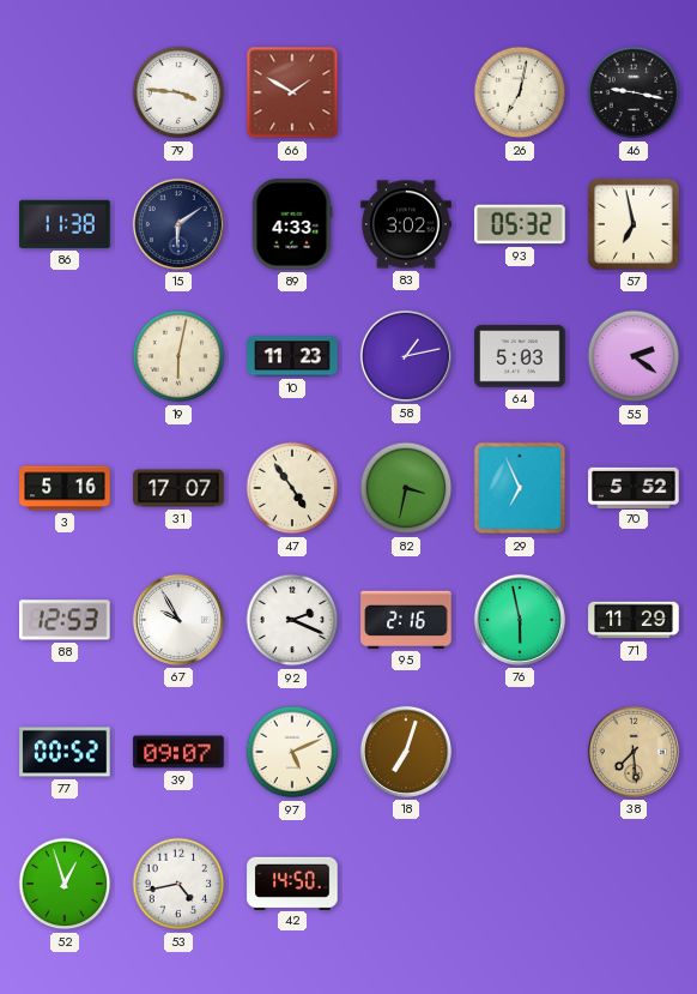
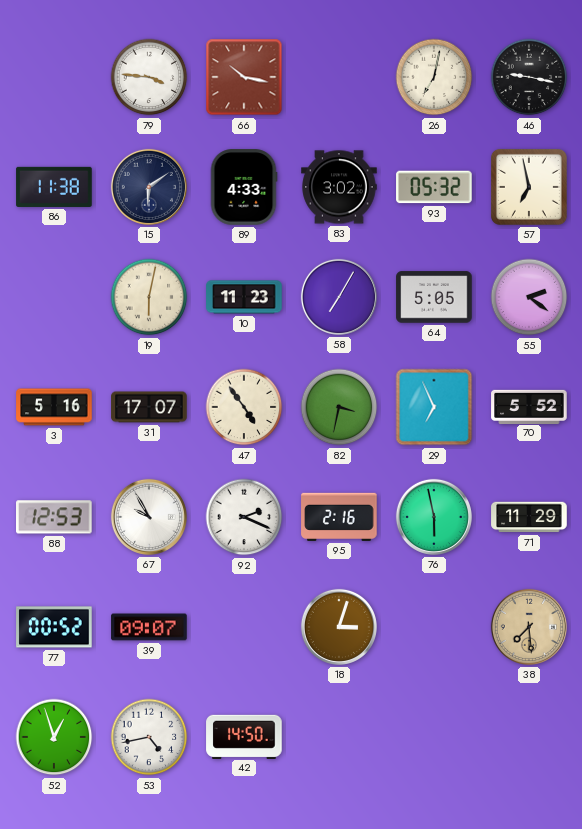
66: 1:50 -> 10:17 (244, 77)
58: 1:13 -> 7:05 (339, 297)
64: 5:03 -> 5:05 (434, 297)
97: 5:11 -> none (292, 752)
18: 7:03 -> 3:03 (339, 627)
